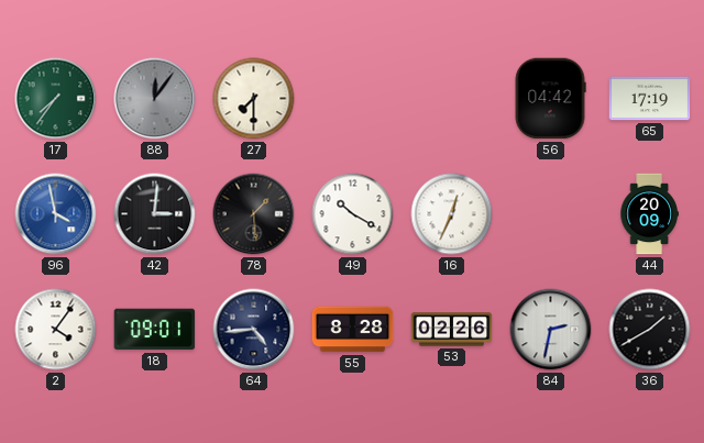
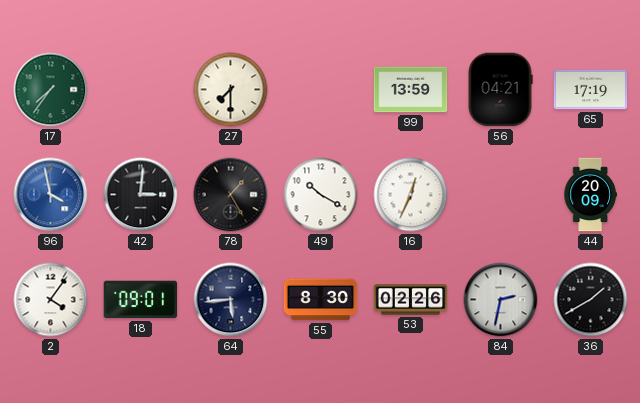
88: 12:06 -> none (155, 99)
99: none -> 13:59 (411, 90)
56: 04:42 -> 04:21 (500, 90)
78: 1:29 -> 1:25 (231, 195)
64: 4:44 -> 5:44 (231, 300)
55: 8:28 -> 8:30 (321, 300)
